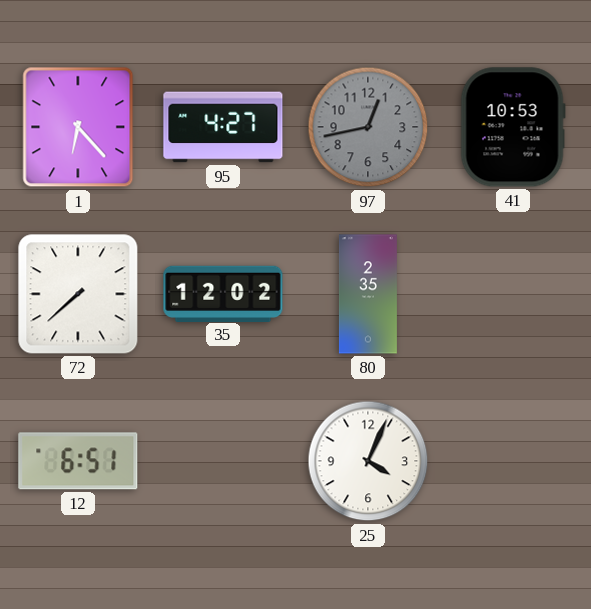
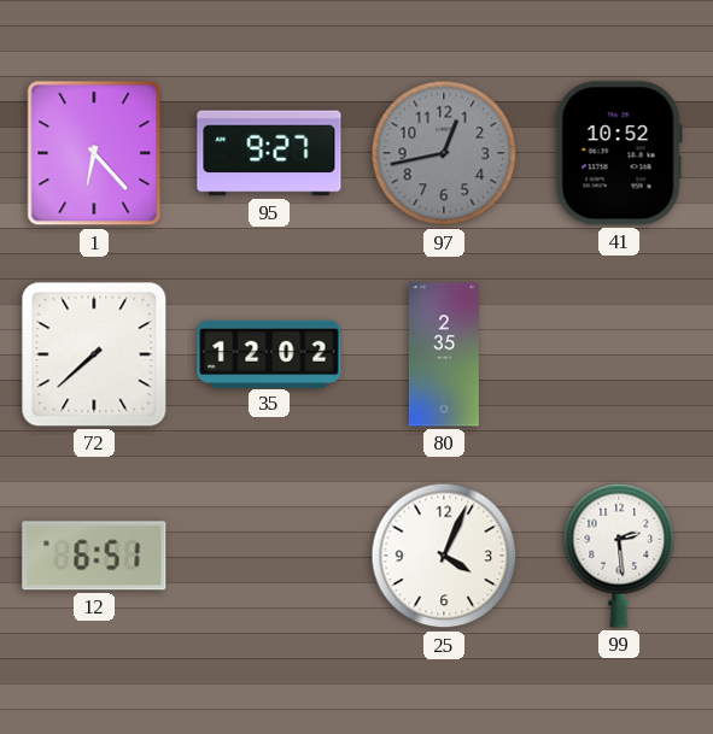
95: 4:27 -> 9:27 (269, 153)
41: 10:53 -> 10:52 (619, 153)
99: none -> 2:29 (619, 556)
